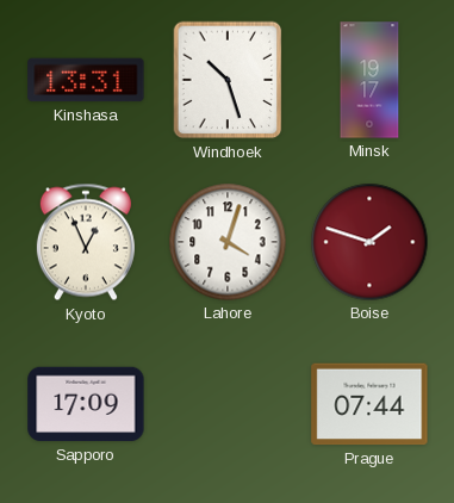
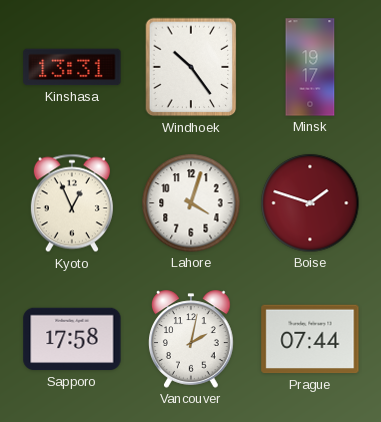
Windhoek: 10:27 -> 10:24 (191, 67)
Sapporo: 17:09 -> 17:58 (72, 339)
Vancouver: none -> 2:02 (191, 339)
